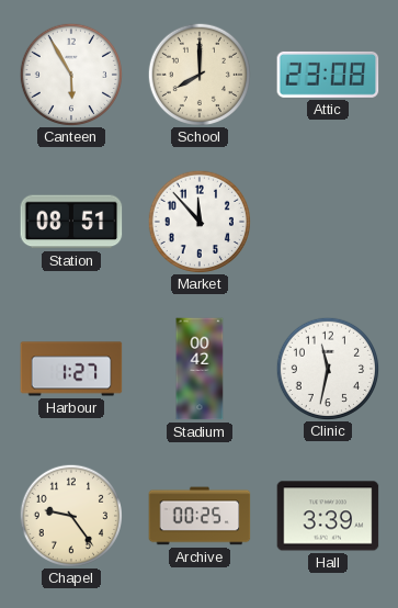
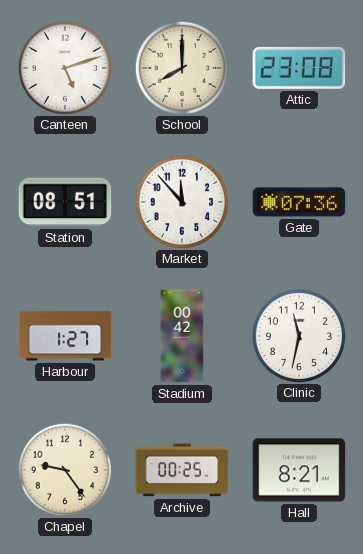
Canteen: 5:55 -> 5:12 (64, 67)
Gate: none -> 07:36 (299, 202)
Hall: 3:39 -> 8:21 (299, 470)
